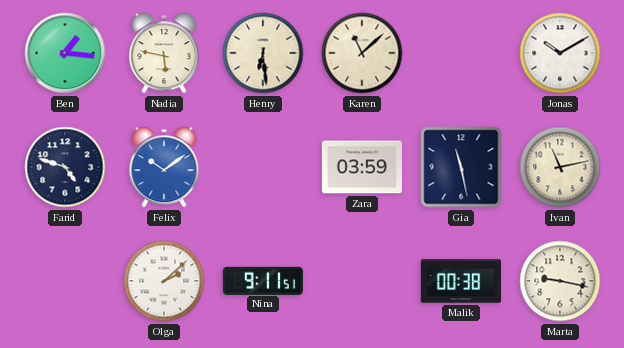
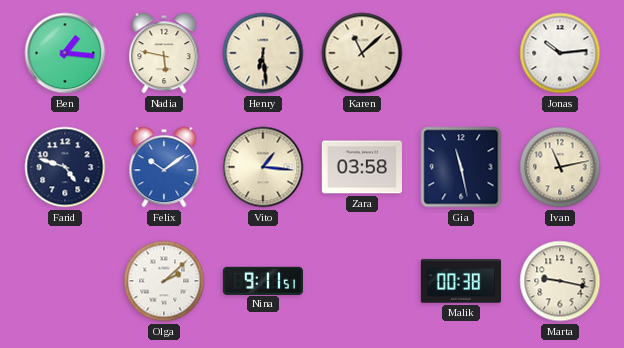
Jonas: 10:10 -> 10:14 (560, 53)
Vito: none -> 1:16 (263, 167)
Zara: 03:59 -> 03:58 (362, 167)
